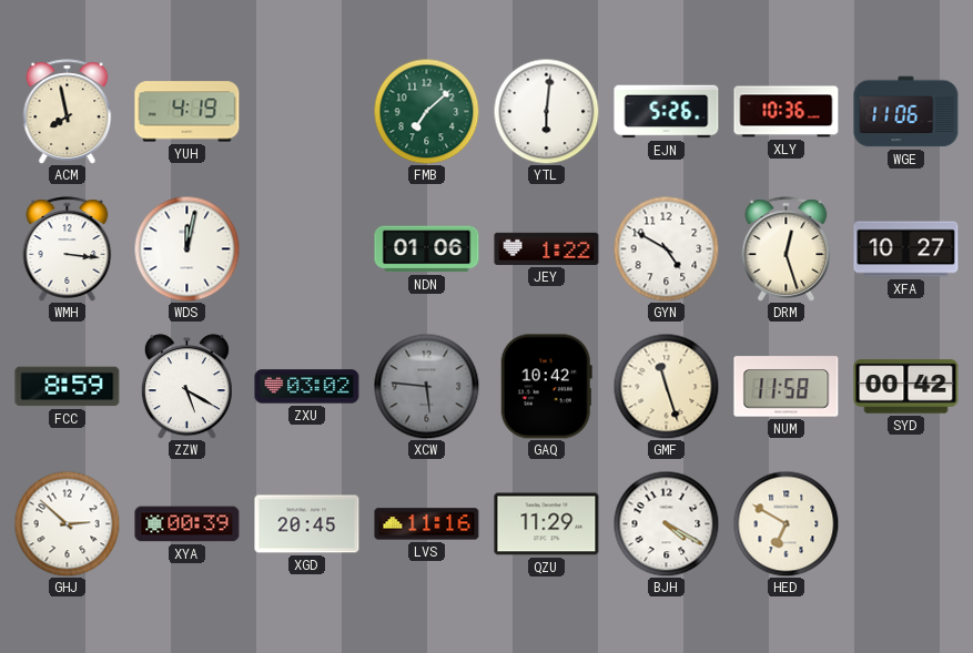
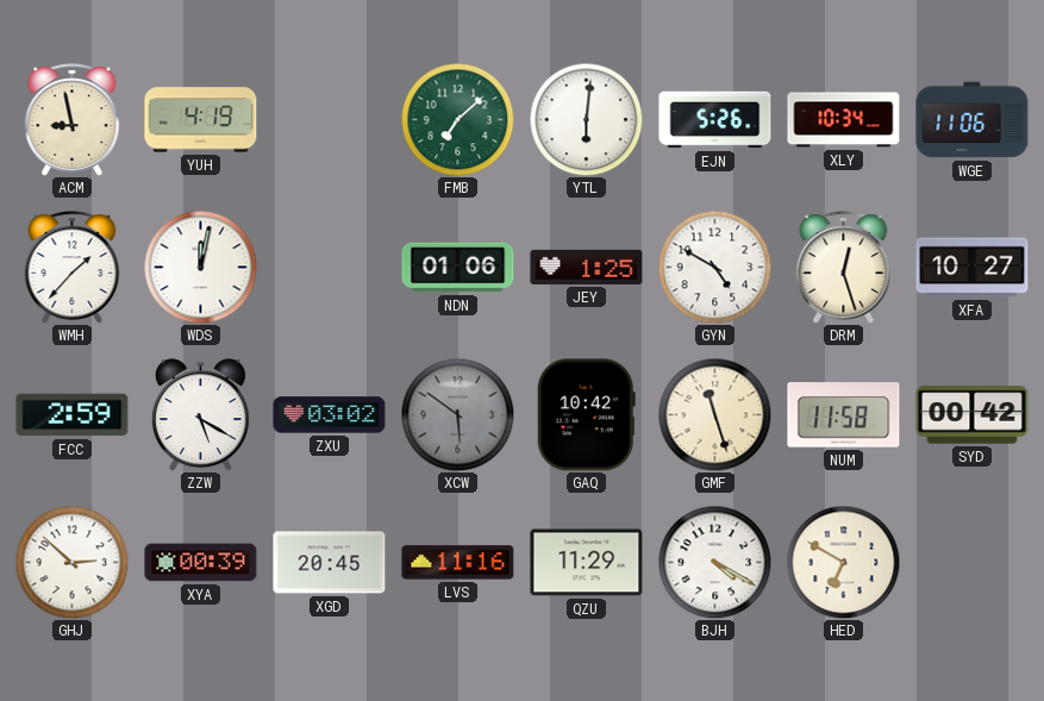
ACM: 7:58 -> 8:58 (73, 120)
XLY: 10:36 -> 10:34 (844, 120)
WMH: 3:16 -> 1:37 (73, 268)
JEY: 1:22 -> 1:25 (587, 267)
FCC: 8:59 -> 2:59 (73, 415)
XCW: 5:46 -> 5:51 (457, 414)
